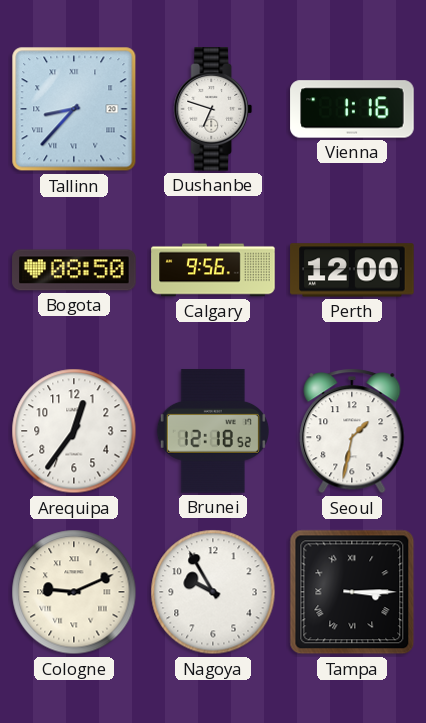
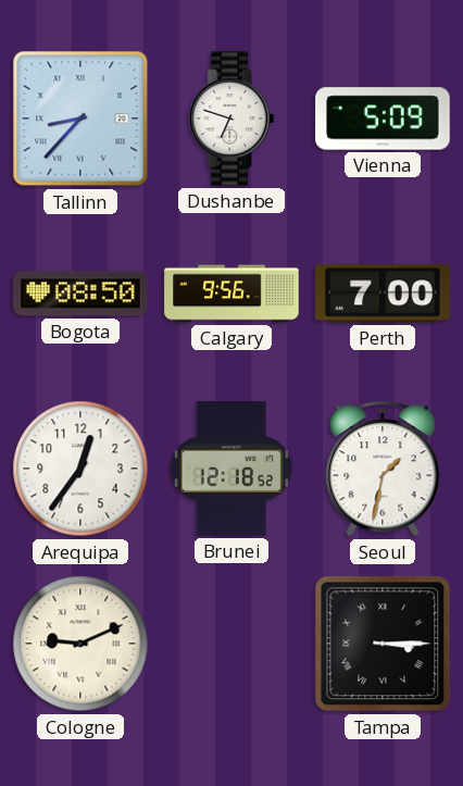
Vienna: 1:16 -> 5:09 (383, 118)
Perth: 12:00 -> 7:00 (383, 294)
Nagoya: 9:55 -> none (213, 592)
